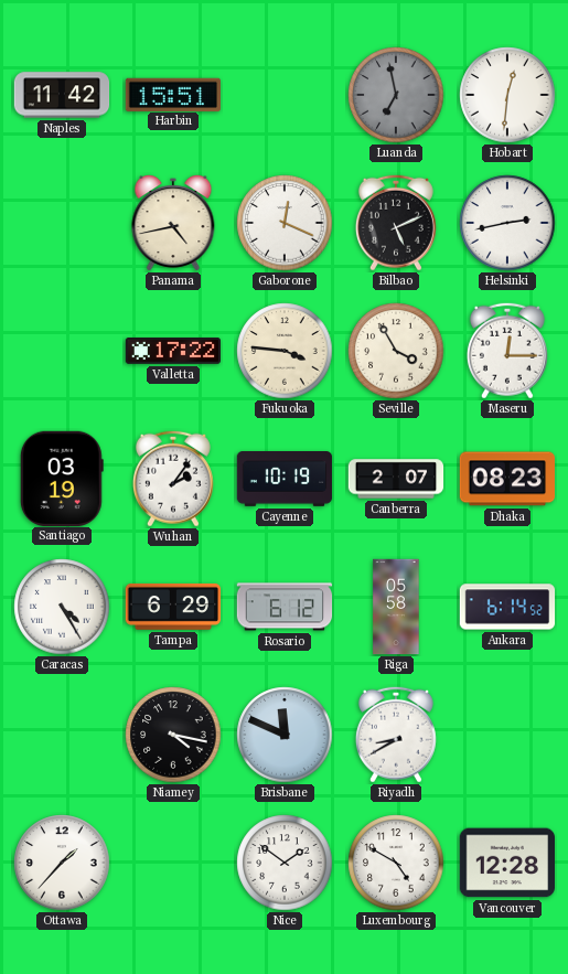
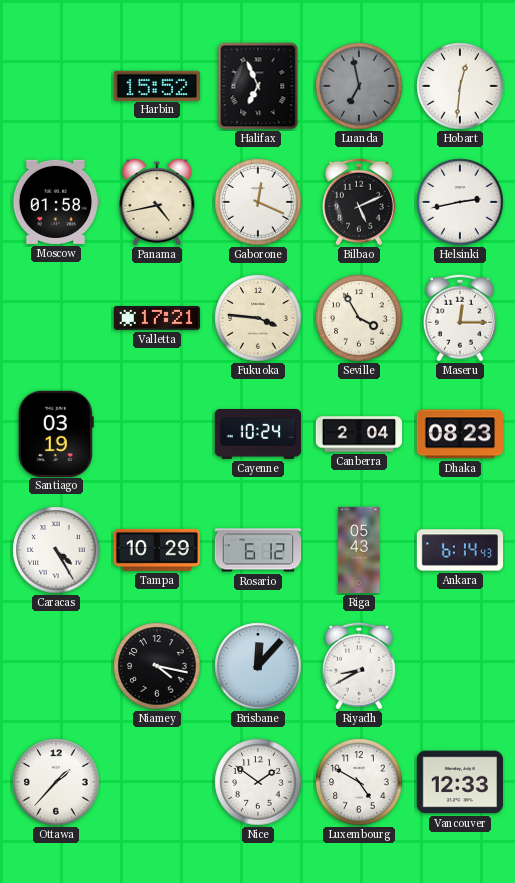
Naples: 11:42 -> none (62, 95)
Harbin: 15:51 -> 15:52 (156, 85)
Halifax: none -> 6:56 (258, 86)
Moscow: none -> 01:58 (56, 202)
Valletta: 17:22 -> 17:21 (156, 319)
Wuhan: 2:06 -> none (173, 479)
Cayenne: 10:19 -> 10:24 (258, 434)
Canberra: 2:07 -> 2:04 (359, 434)
Tampa: 6:29 -> 10:29 (156, 550)
Riga: 05:58 -> 05:43 (359, 550)
Ankara: 6:14:52 -> 6:14:43 (460, 550)
Brisbane: 11:49 -> 12:07 (258, 666)
Vancouver: 12:28 -> 12:33 (459, 782)
